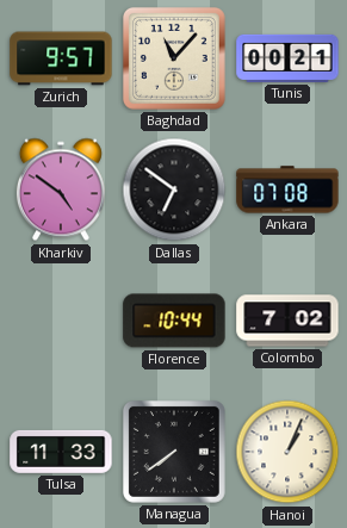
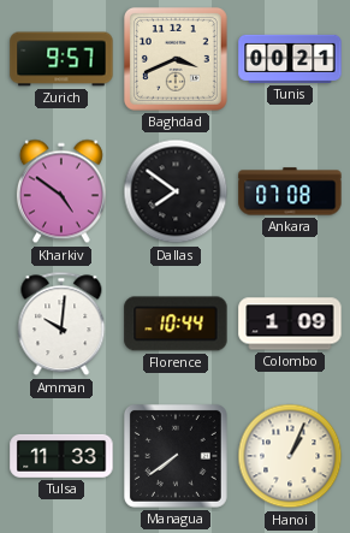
Baghdad: 11:07 -> 3:41 (176, 59)
Dallas: 6:51 -> 7:51 (176, 191)
Amman: none -> 10:01 (61, 324)
Colombo: 7:02 -> 1:09 (290, 324)
